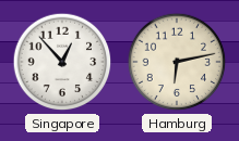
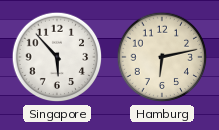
Singapore: 12:53 -> 5:53 (57, 57)
